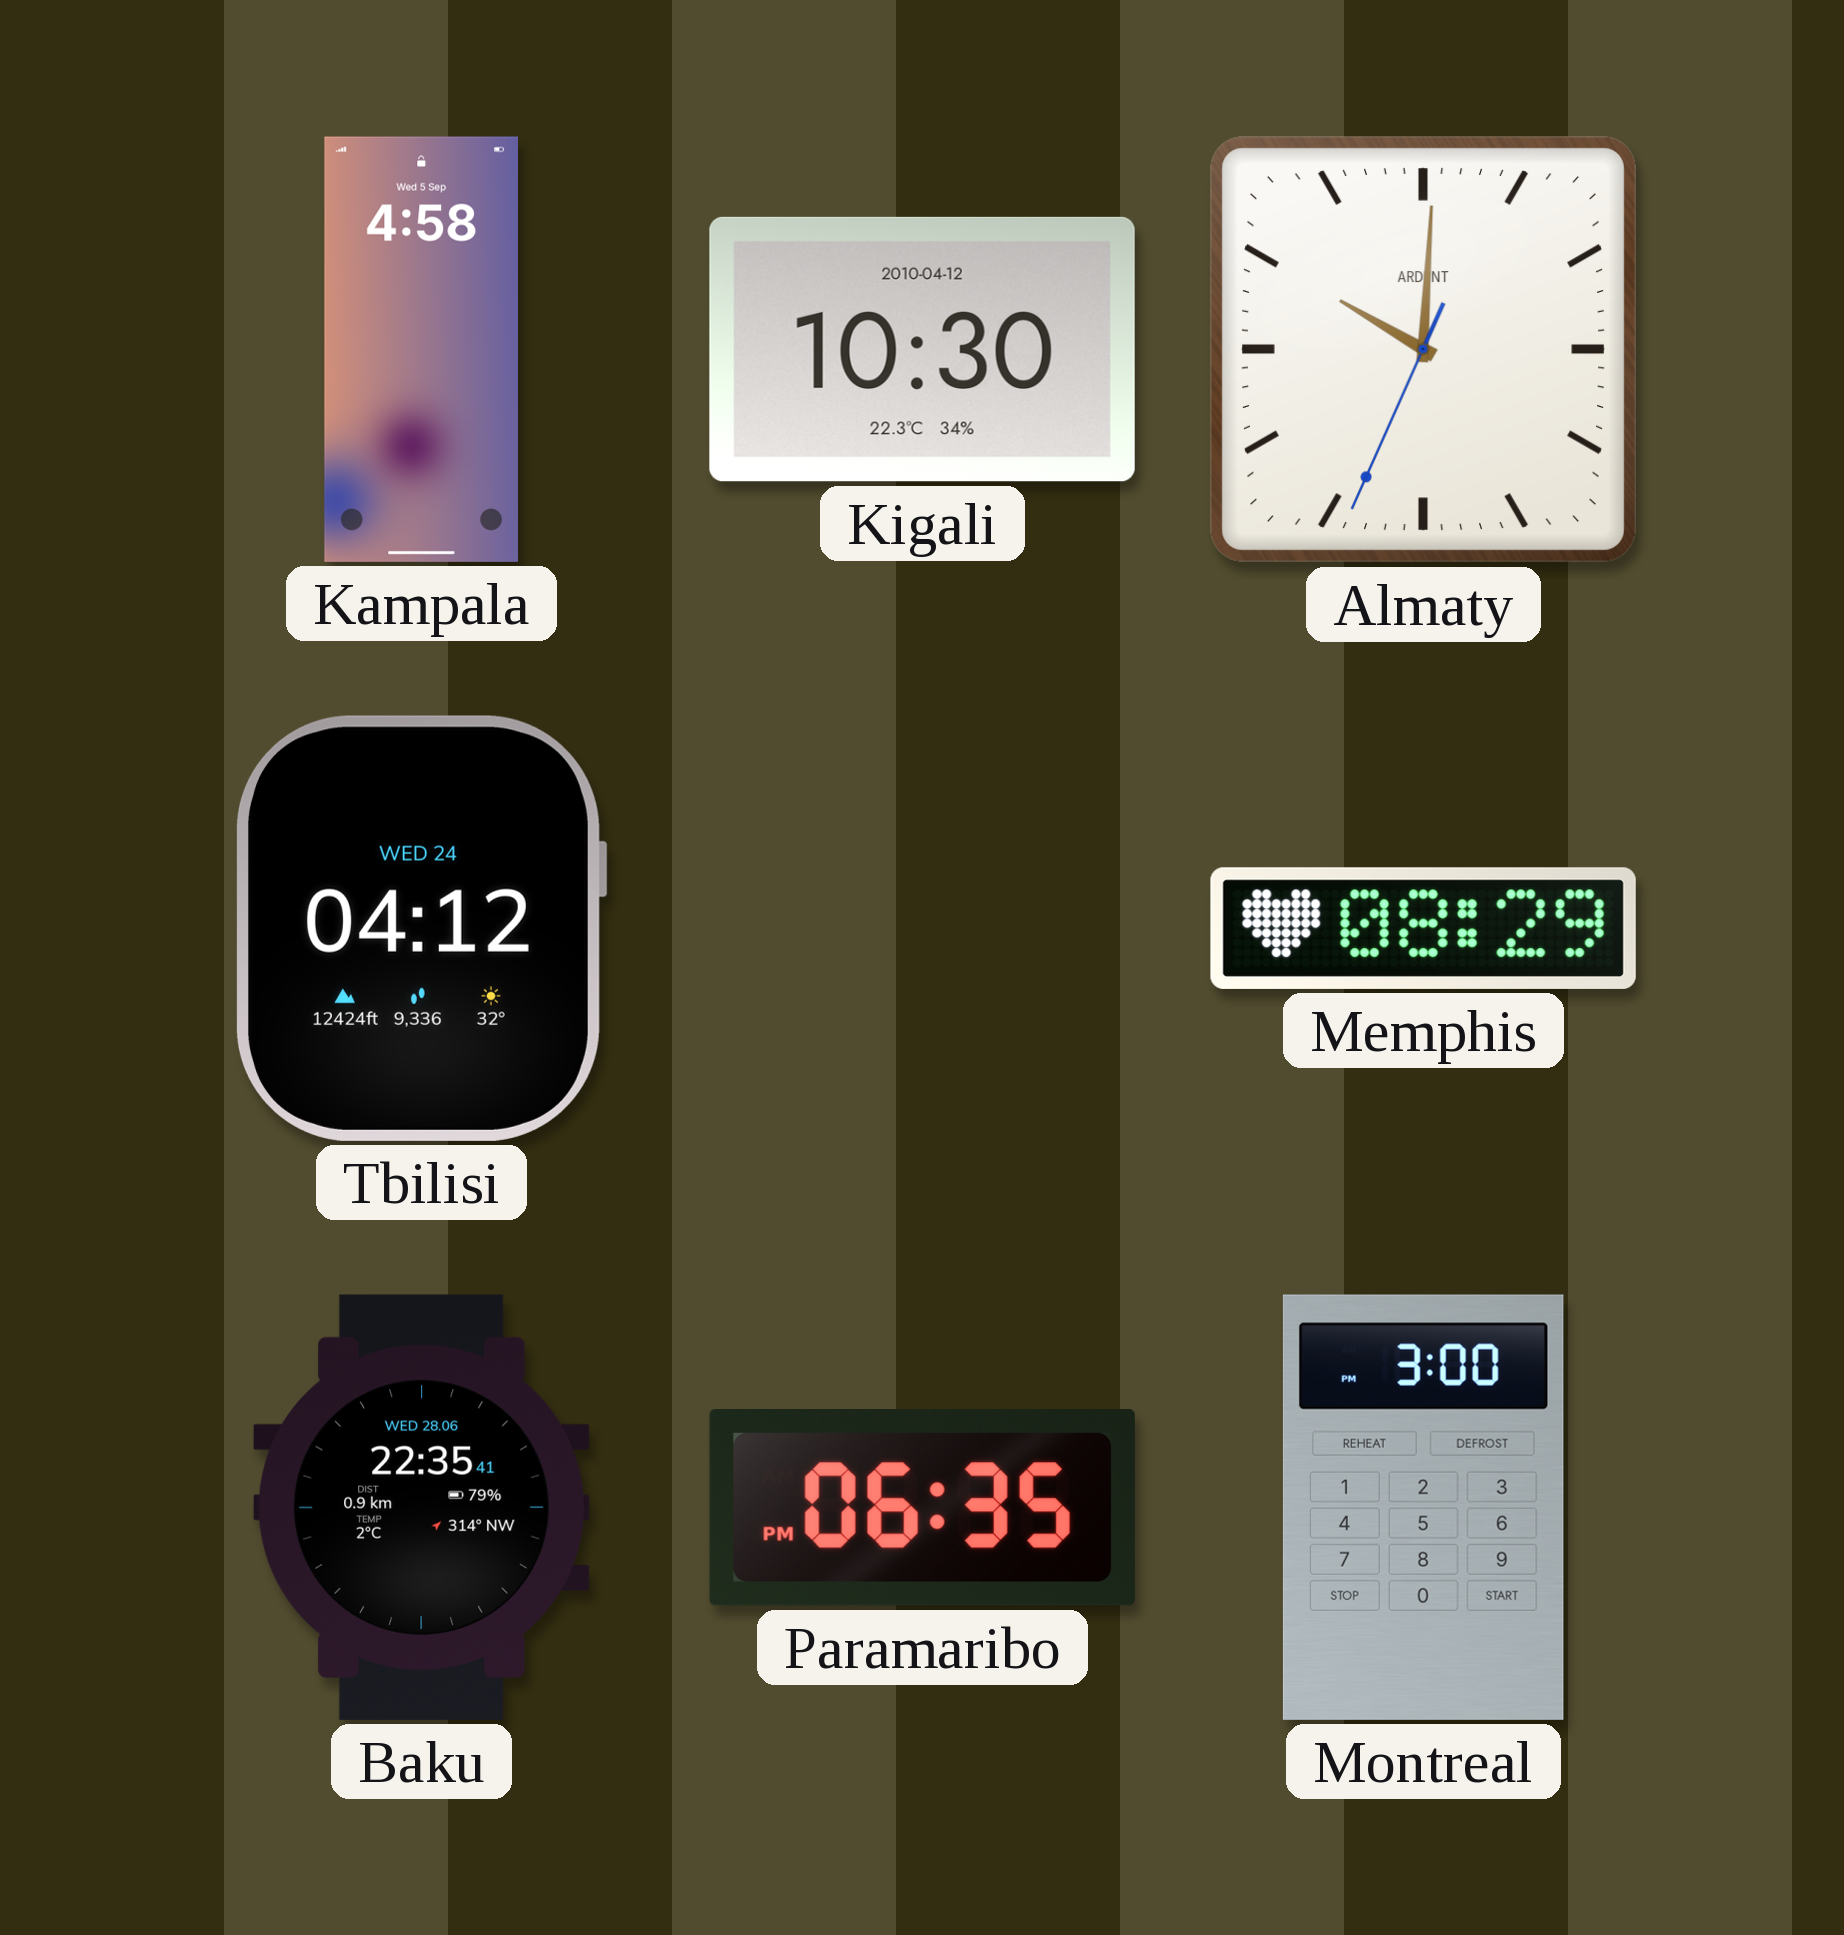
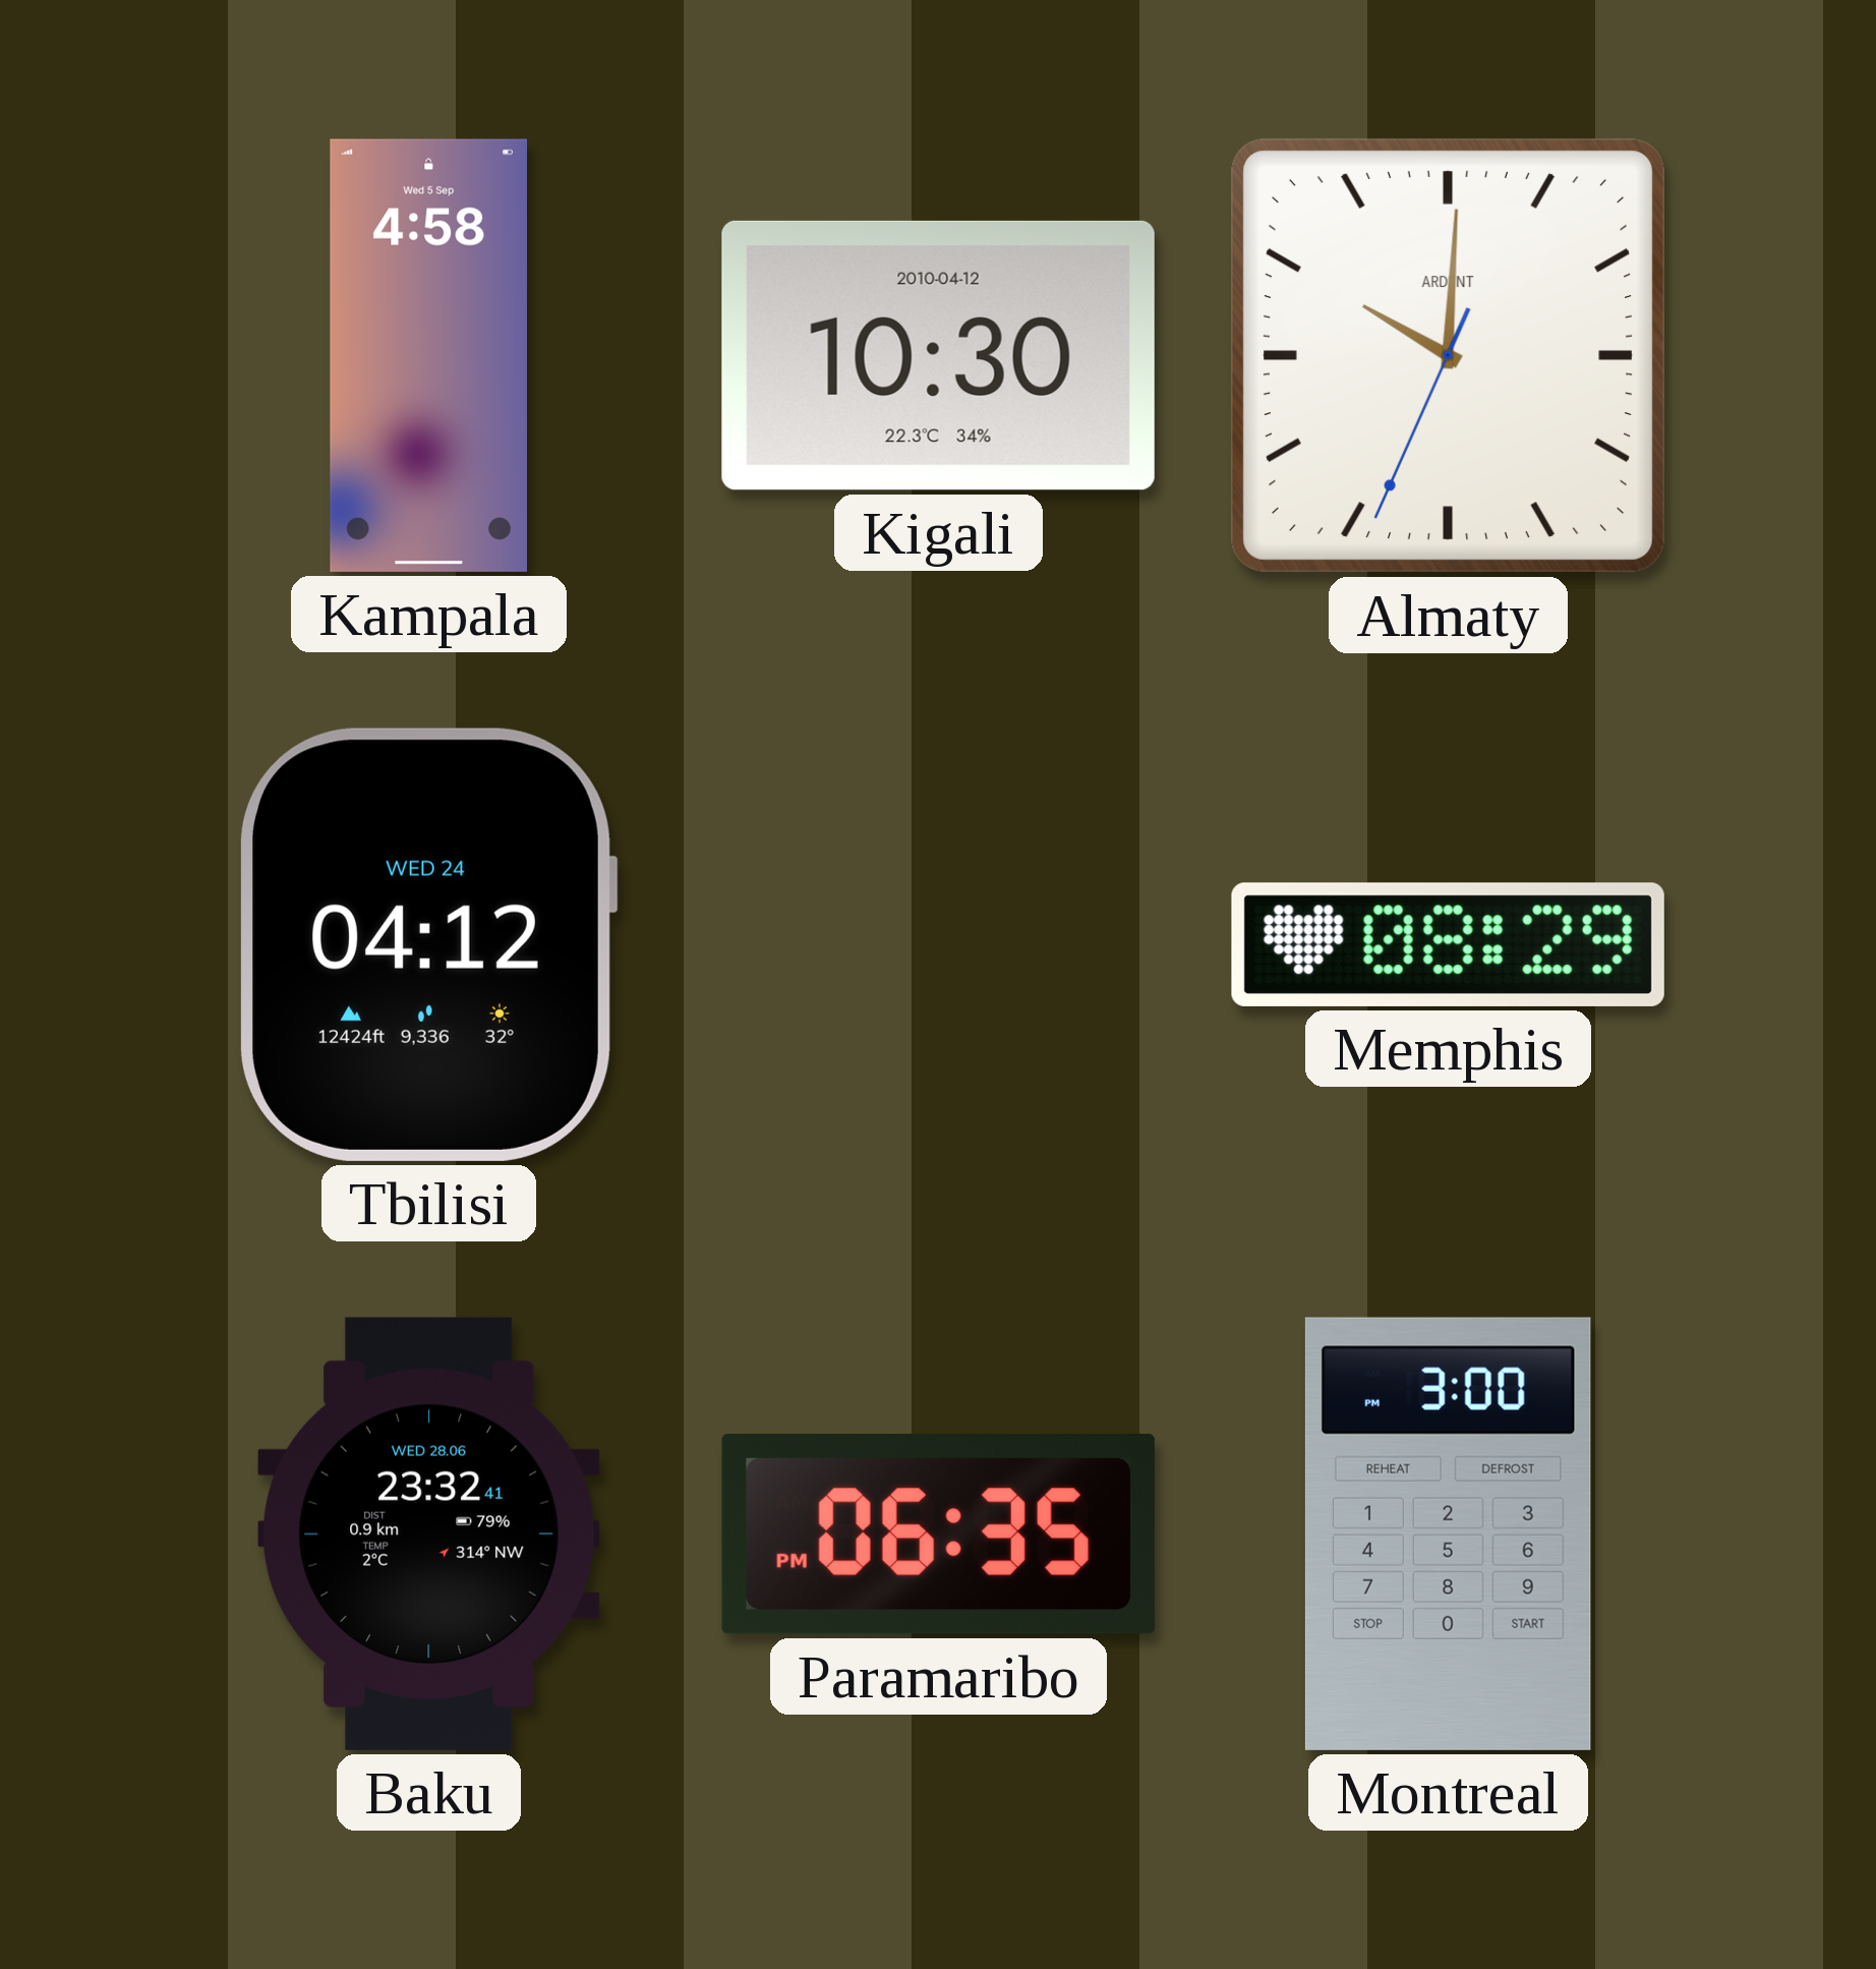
Baku: 22:35 -> 23:32 (428, 1533)
